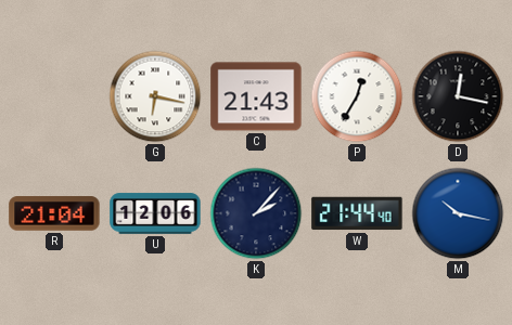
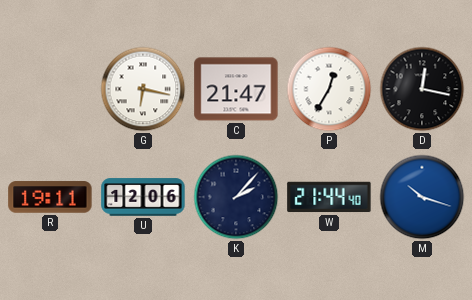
C: 21:43 -> 21:47 (236, 89)
R: 21:04 -> 19:11 (50, 197)
M: 10:17 -> 10:18 (422, 197)
